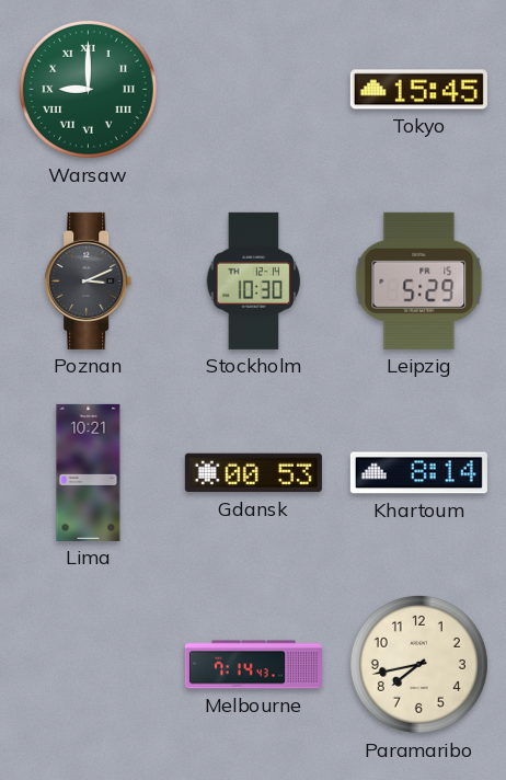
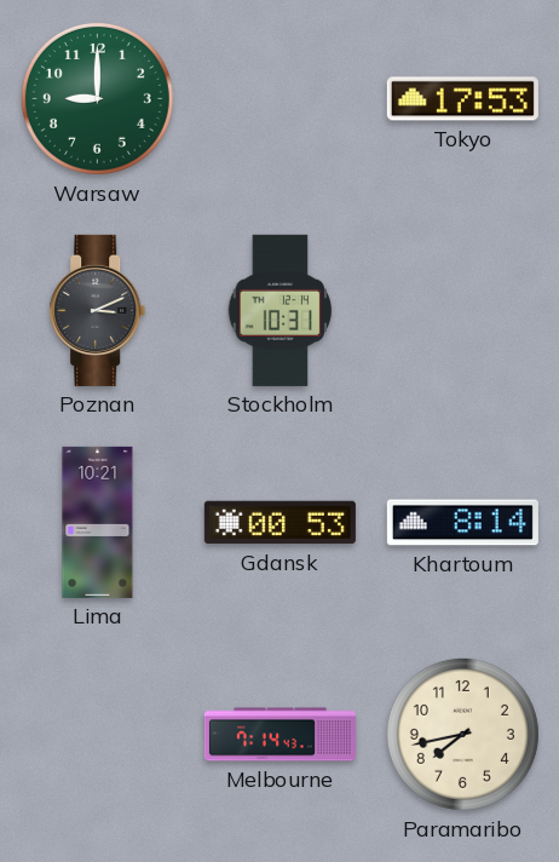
Warsaw numerals: Roman -> Arabic (97, 98)
Tokyo: 15:45 -> 17:53 (462, 99)
Stockholm: 10:30 -> 10:31 (281, 310)
Leipzig: 5:29 -> none (419, 280)
